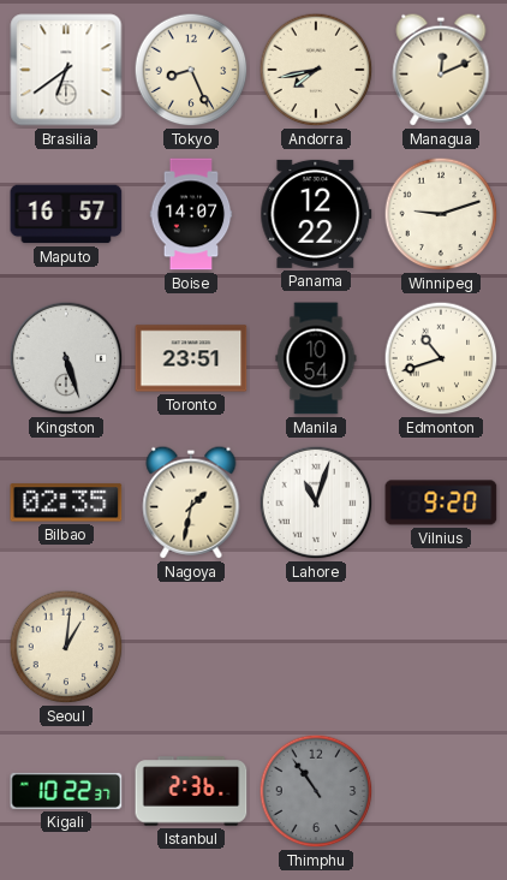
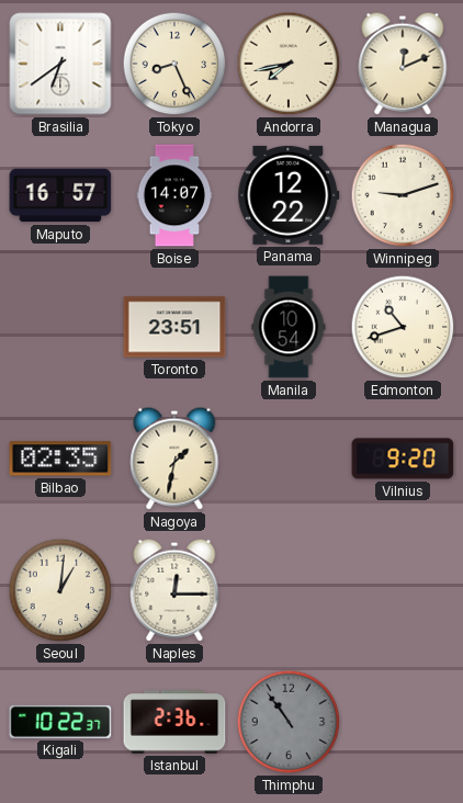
Kingston: 5:27 -> none (66, 358)
Lahore: 11:03 -> none (316, 503)
Naples: none -> 12:15 (174, 590)
